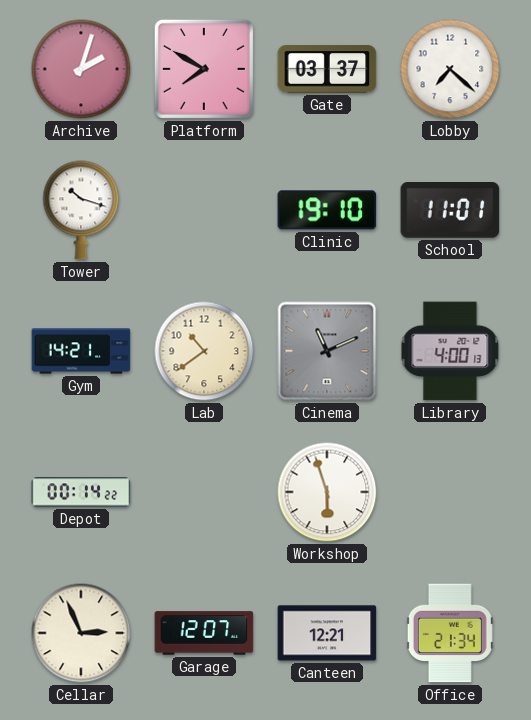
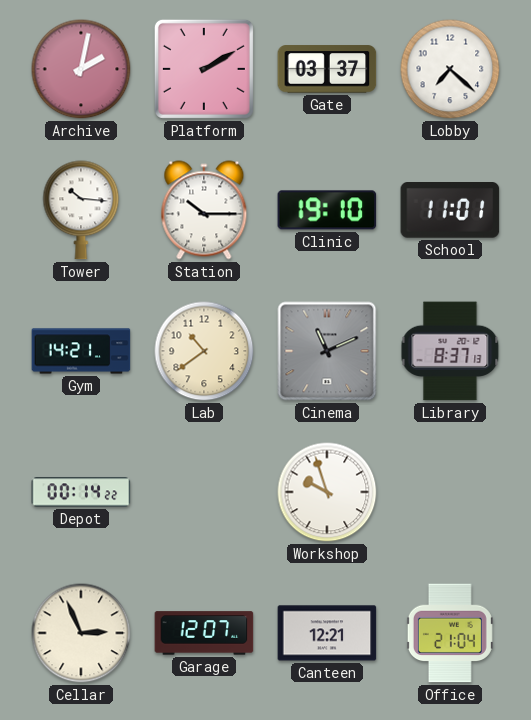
Archive: 2:03 -> 2:02 (81, 69)
Platform: 7:50 -> 2:10 (204, 69)
Tower: 10:18 -> 10:16 (81, 210)
Station: none -> 10:15 (204, 210)
Library: 4:00 -> 8:37 (450, 351)
Workshop: 5:57 -> 9:57 (327, 492)
Office: 21:34 -> 21:04 (450, 633)
